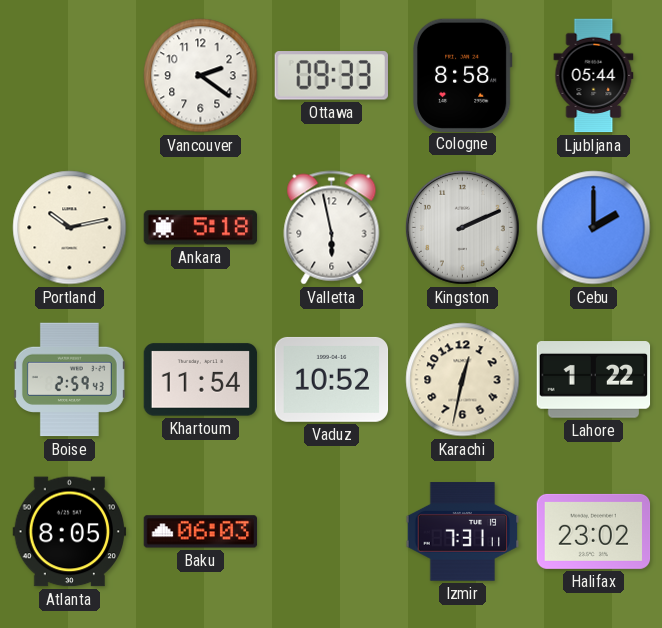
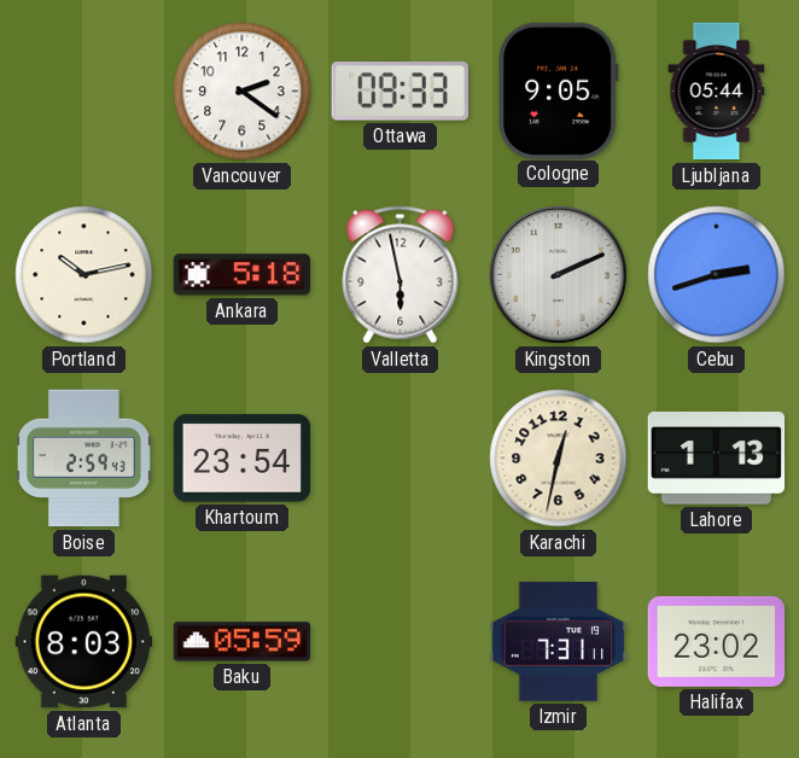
Cologne: 8:58 -> 9:05 (558, 91)
Cebu: 2:00 -> 2:42 (717, 275)
Khartoum: 11:54 -> 23:54 (243, 459)
Vaduz: 10:52 -> none (332, 379)
Lahore: 1:22 -> 1:13 (717, 459)
Atlanta: 8:05 -> 8:03 (84, 642)
Baku: 06:03 -> 05:59 (243, 642)
